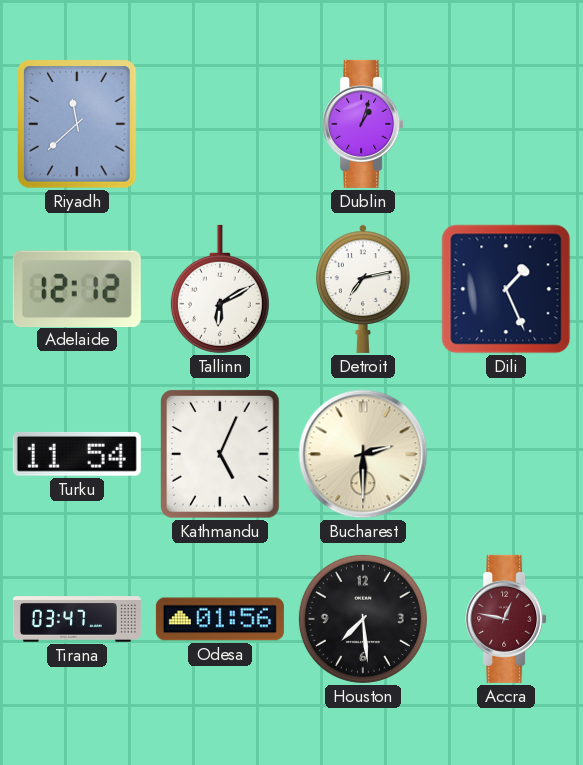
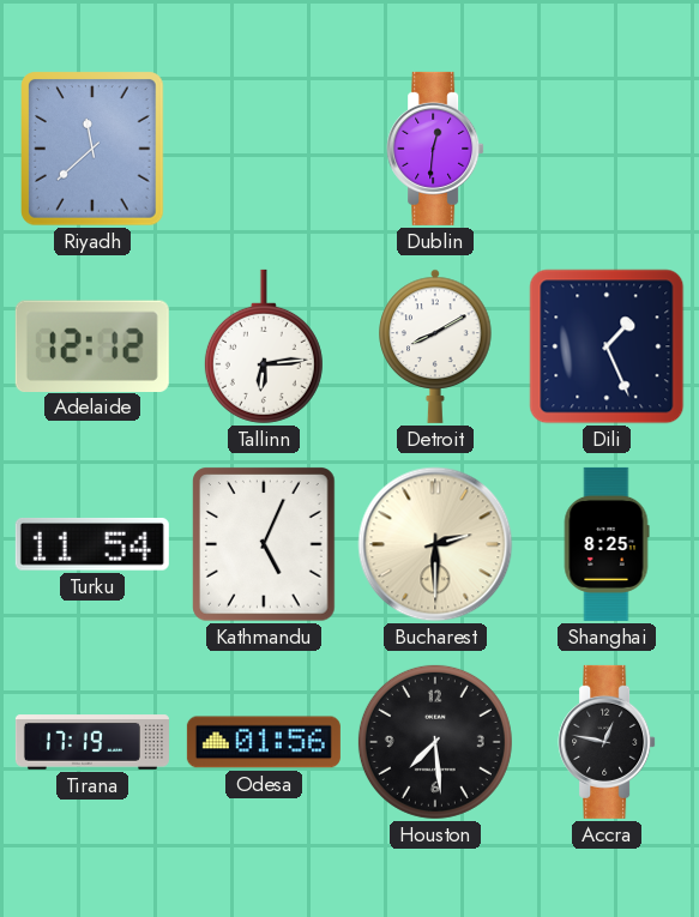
Dublin: 1:03 -> 12:31 (435, 149)
Tallinn: 6:10 -> 6:14 (264, 346)
Detroit: 7:13 -> 8:10 (435, 346)
Shanghai: none -> 8:25 (607, 544)
Tirana: 03:47 -> 17:19 (92, 742)
Accra dial: burgundy -> black (607, 742)
